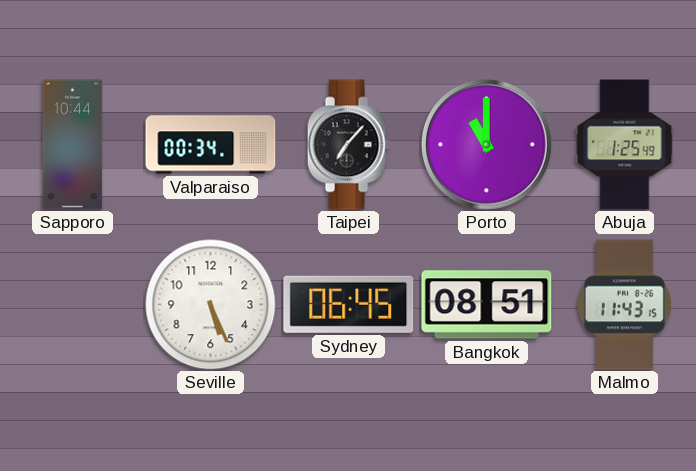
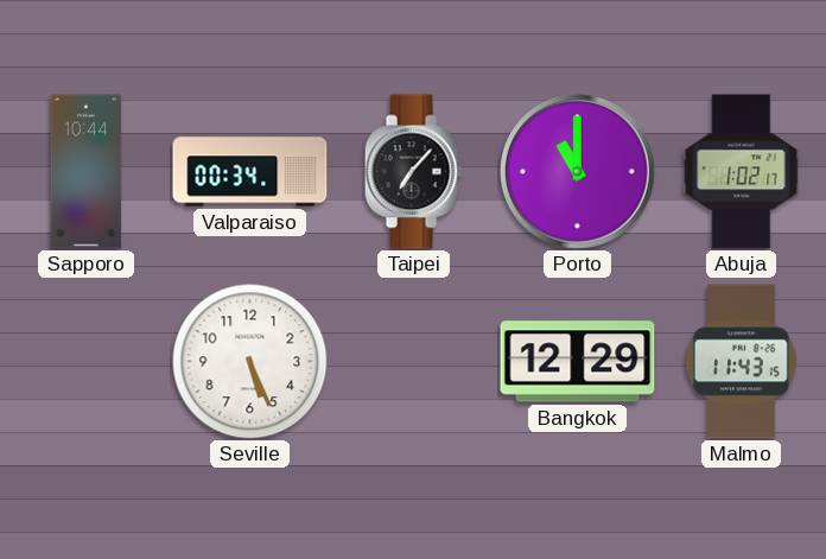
Abuja: 1:25 -> 1:02 (742, 172)
Sydney: 06:45 -> none (349, 304)
Bangkok: 08:51 -> 12:29 (578, 362)
